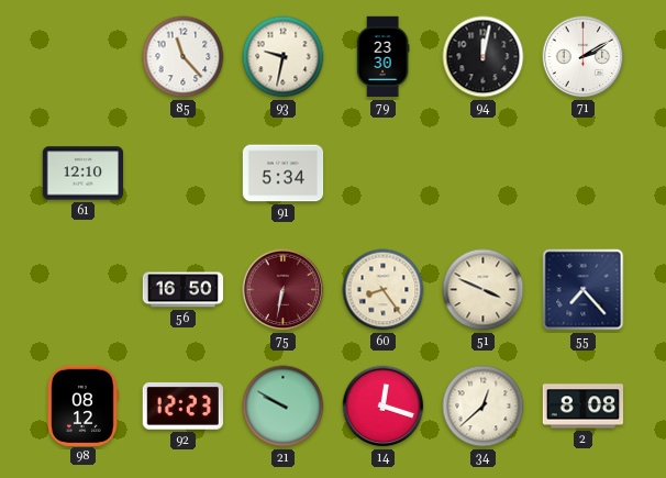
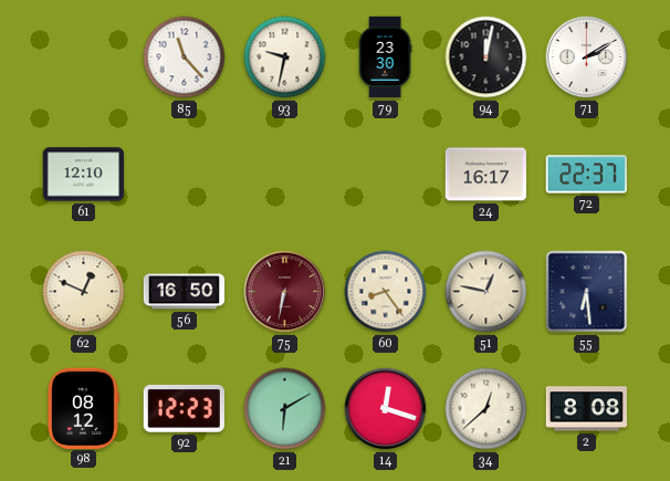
91: 5:34 -> none (284, 174)
24: none -> 16:17 (486, 175)
72: none -> 22:37 (586, 175)
62: none -> 12:49 (84, 292)
51: 3:49 -> 12:47 (486, 292)
55: 7:23 -> 6:29 (587, 292)
21: 9:50 -> 6:10 (285, 409)
